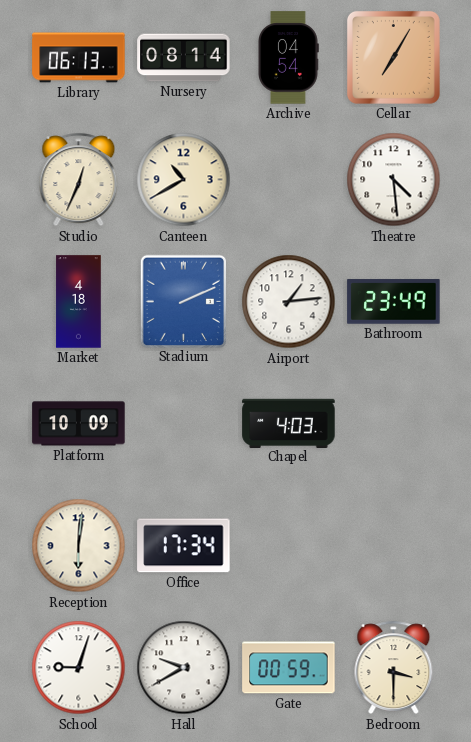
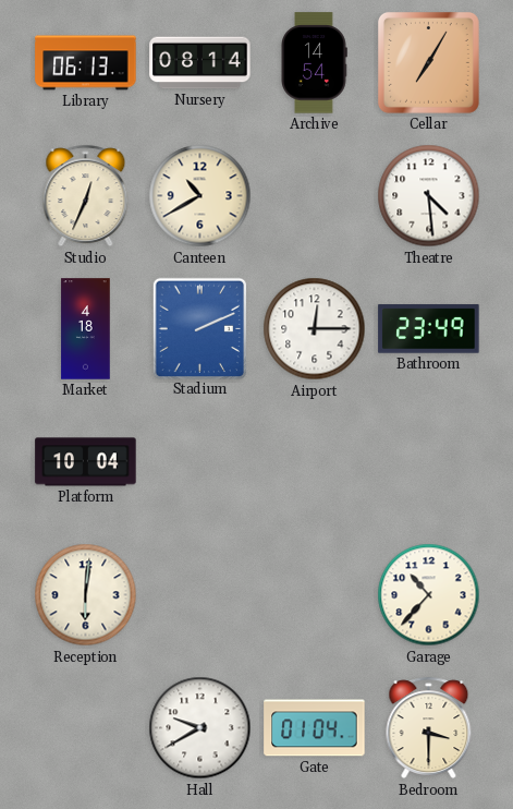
Archive: 04:54 -> 14:54 (314, 63)
Airport: 1:14 -> 12:15 (315, 329)
Platform: 10:09 -> 10:04 (86, 462)
Chapel: 4:03 -> none (289, 423)
Office: 17:34 -> none (184, 546)
Garage: none -> 10:37 (429, 595)
School: 9:03 -> none (79, 668)
Gate: 00:59 -> 01:04 (315, 728)
